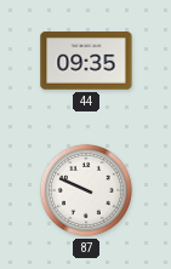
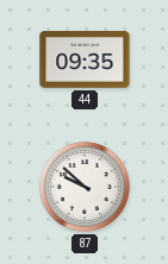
87: 9:49 -> 9:52 (85, 187)
